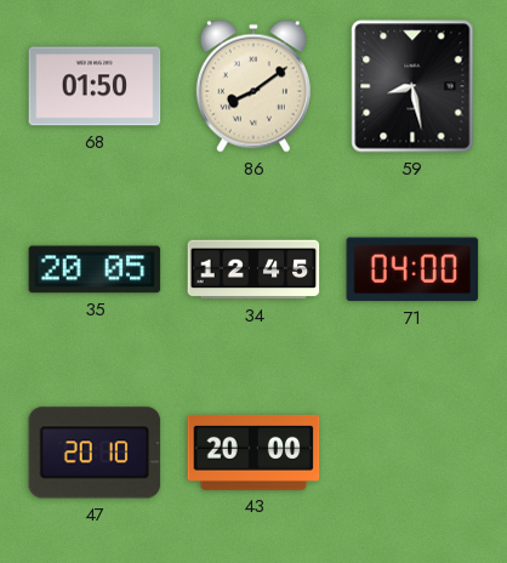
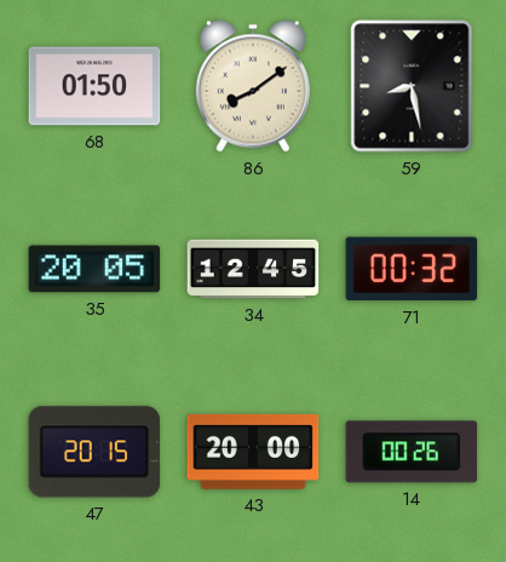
71: 04:00 -> 00:32 (412, 269)
47: 20:10 -> 20:15 (94, 452)
14: none -> 00:26 (412, 452)
